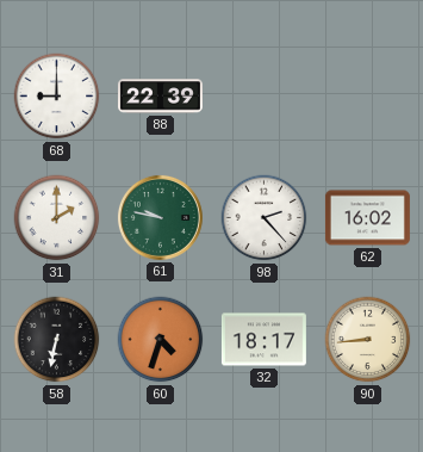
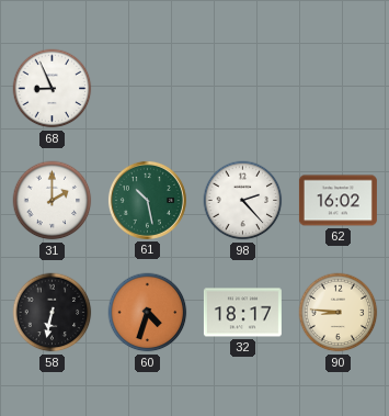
68: 9:00 -> 8:56 (53, 89)
88: 22:39 -> none (160, 97)
61: 9:47 -> 10:28 (147, 200)
90: 8:44 -> 8:46 (339, 313)
